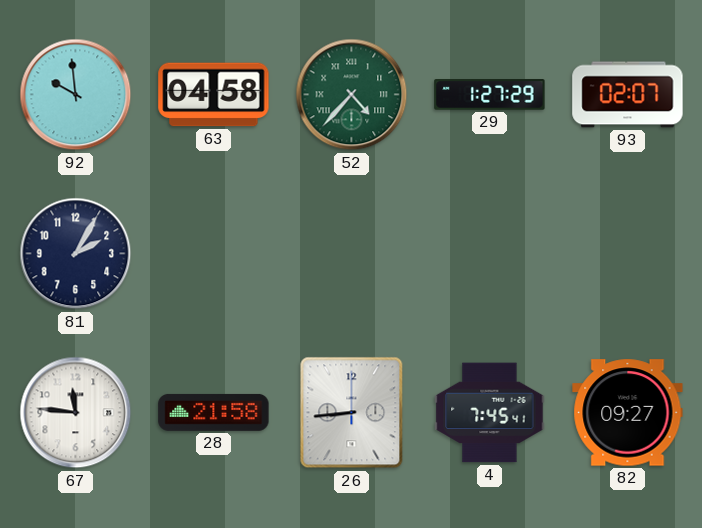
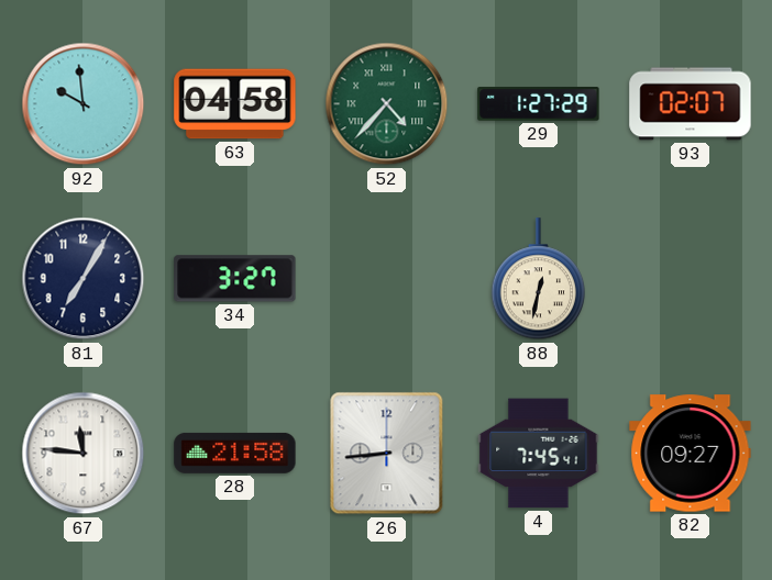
81: 2:05 -> 7:05 (84, 279)
34: none -> 3:27 (235, 279)
88: none -> 12:32 (538, 279)
